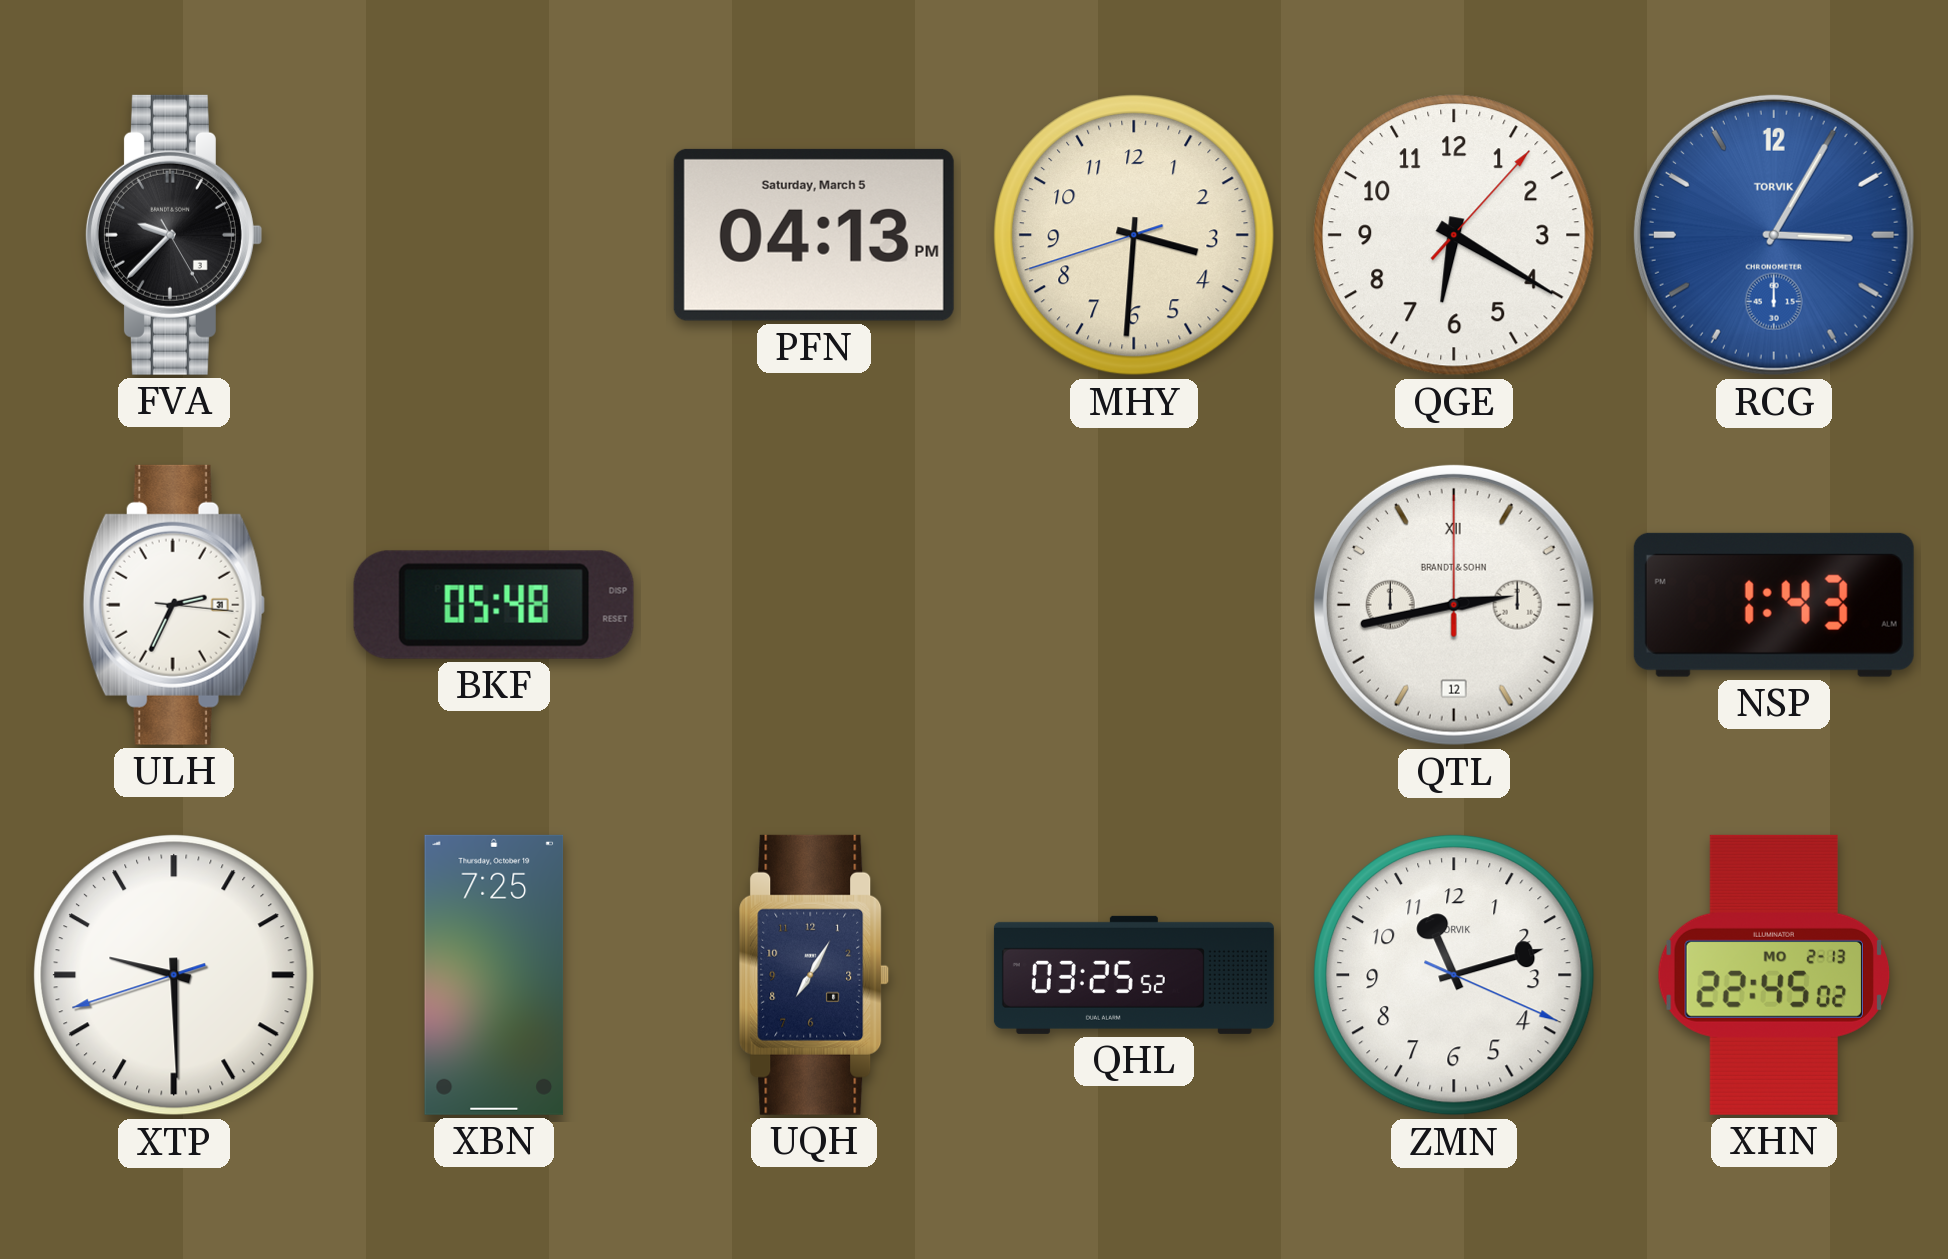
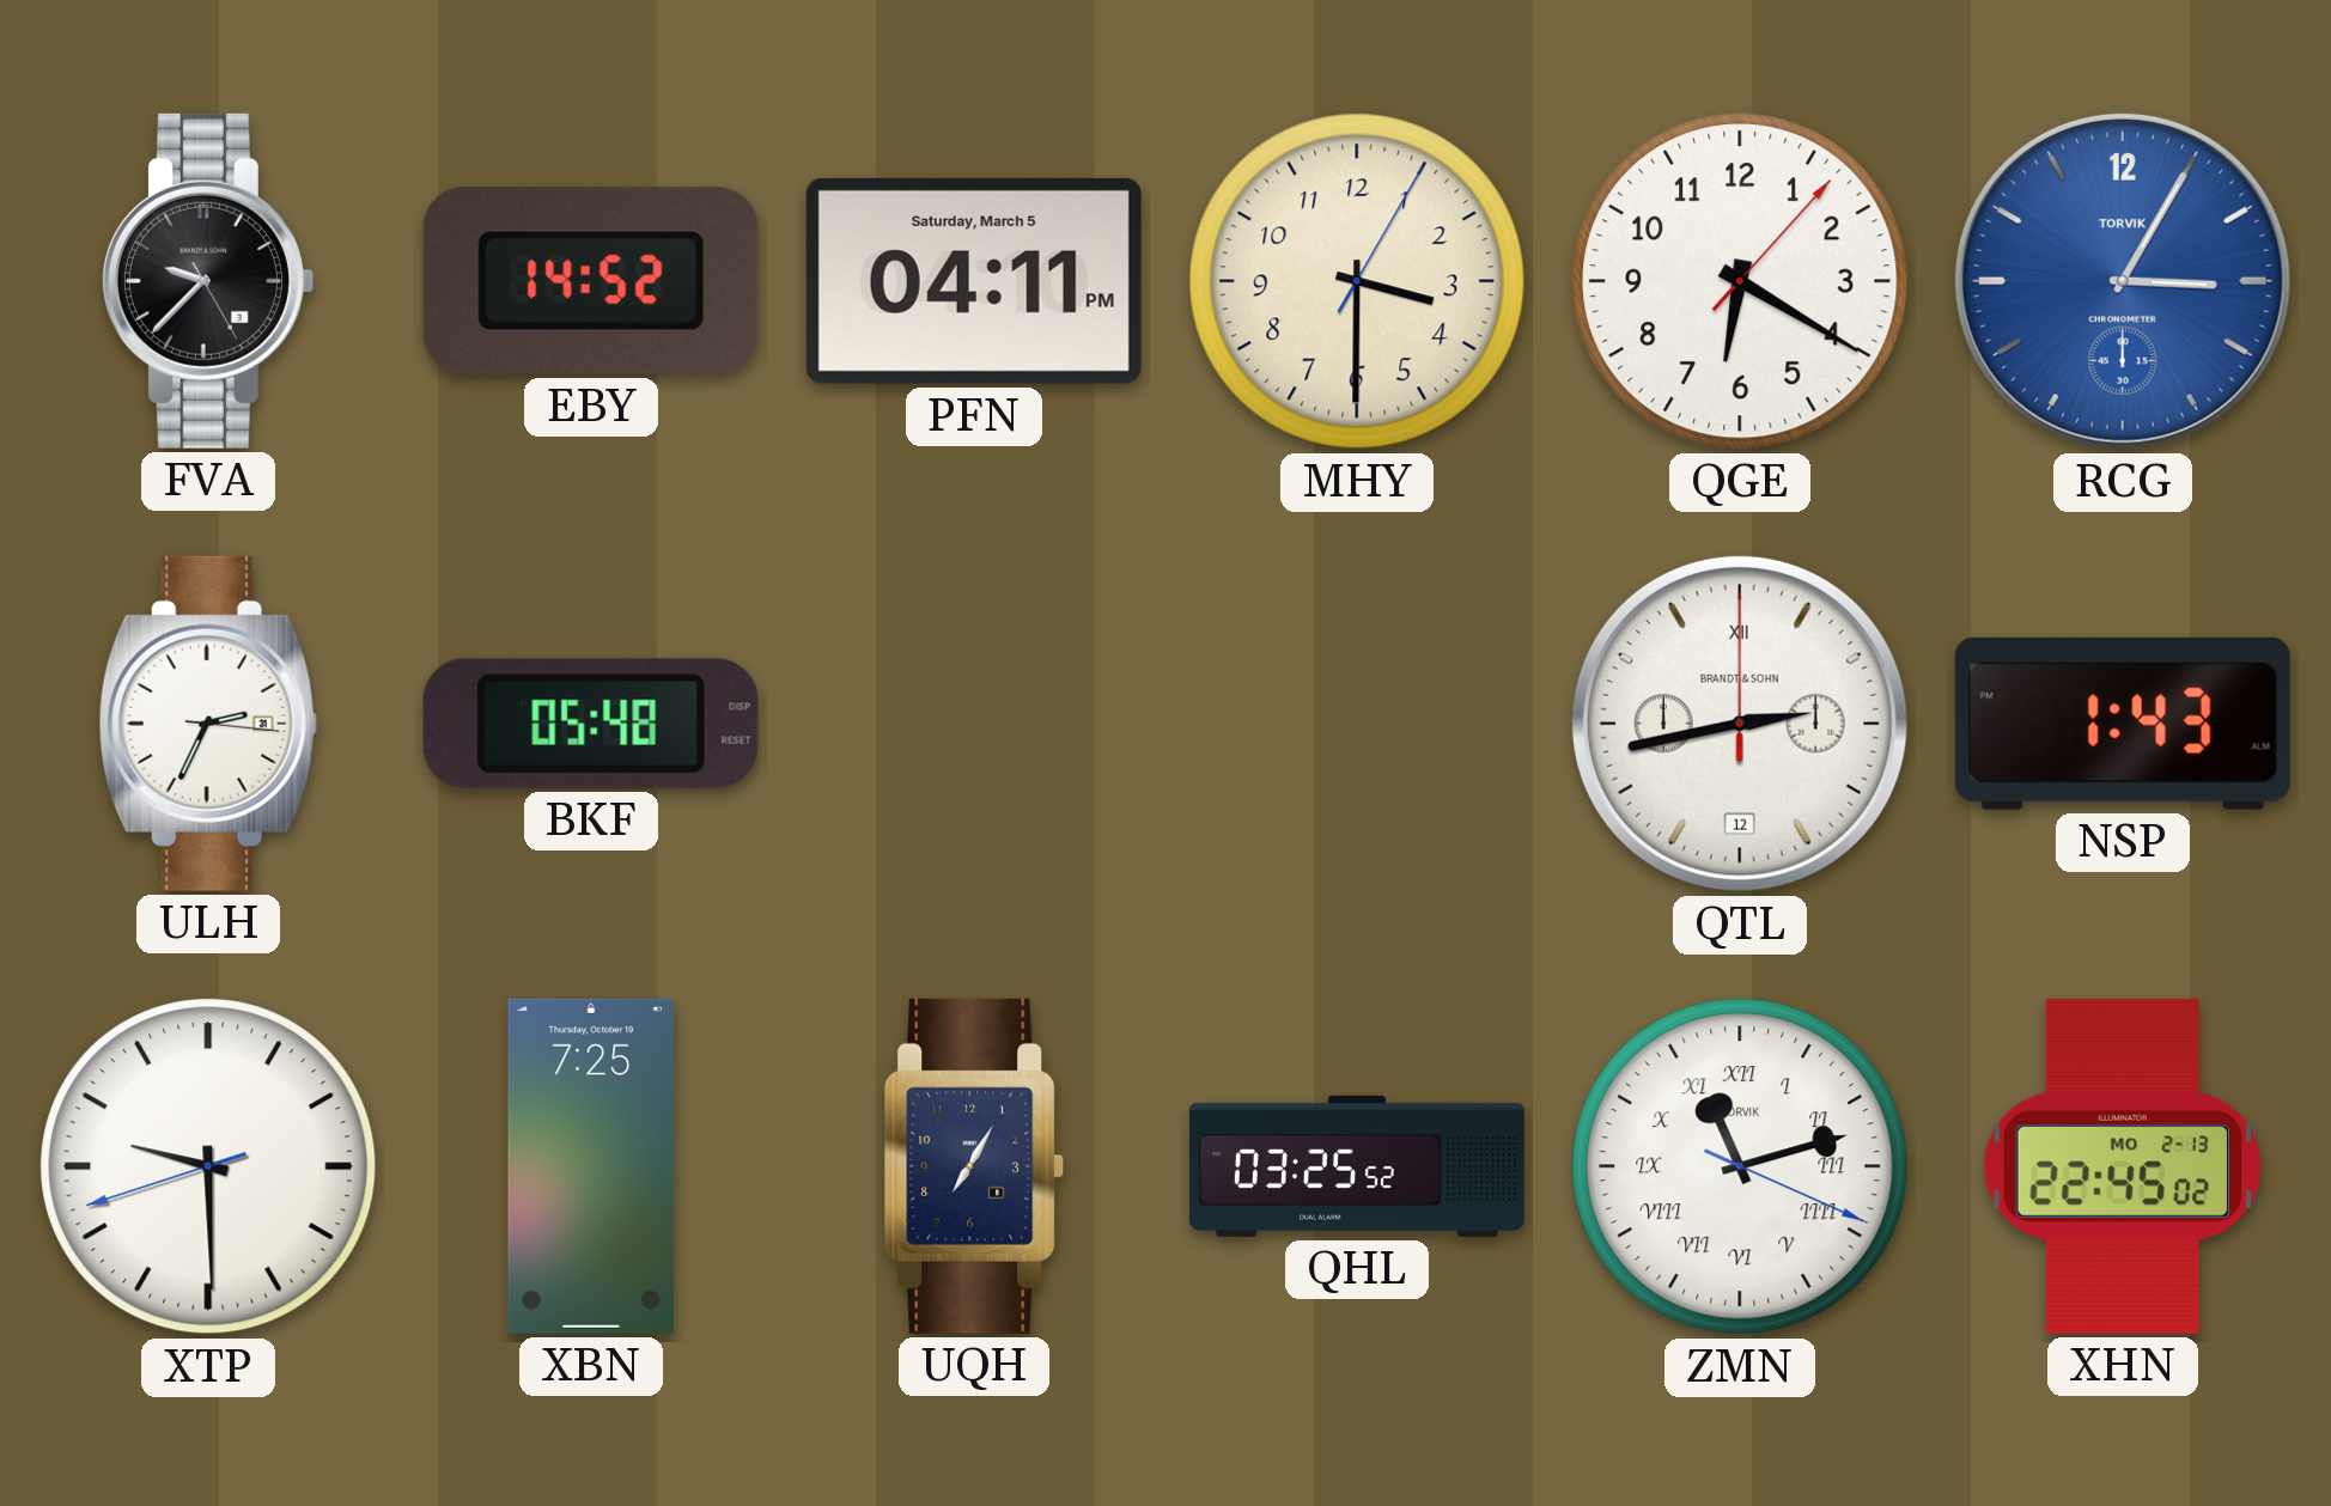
EBY: none -> 14:52 (591, 281)
PFN: 04:13 -> 04:11 (974, 281)
MHY: 3:30:42 -> 3:30:05 (1357, 281)
ZMN numerals: Arabic -> Roman (1740, 1166)
